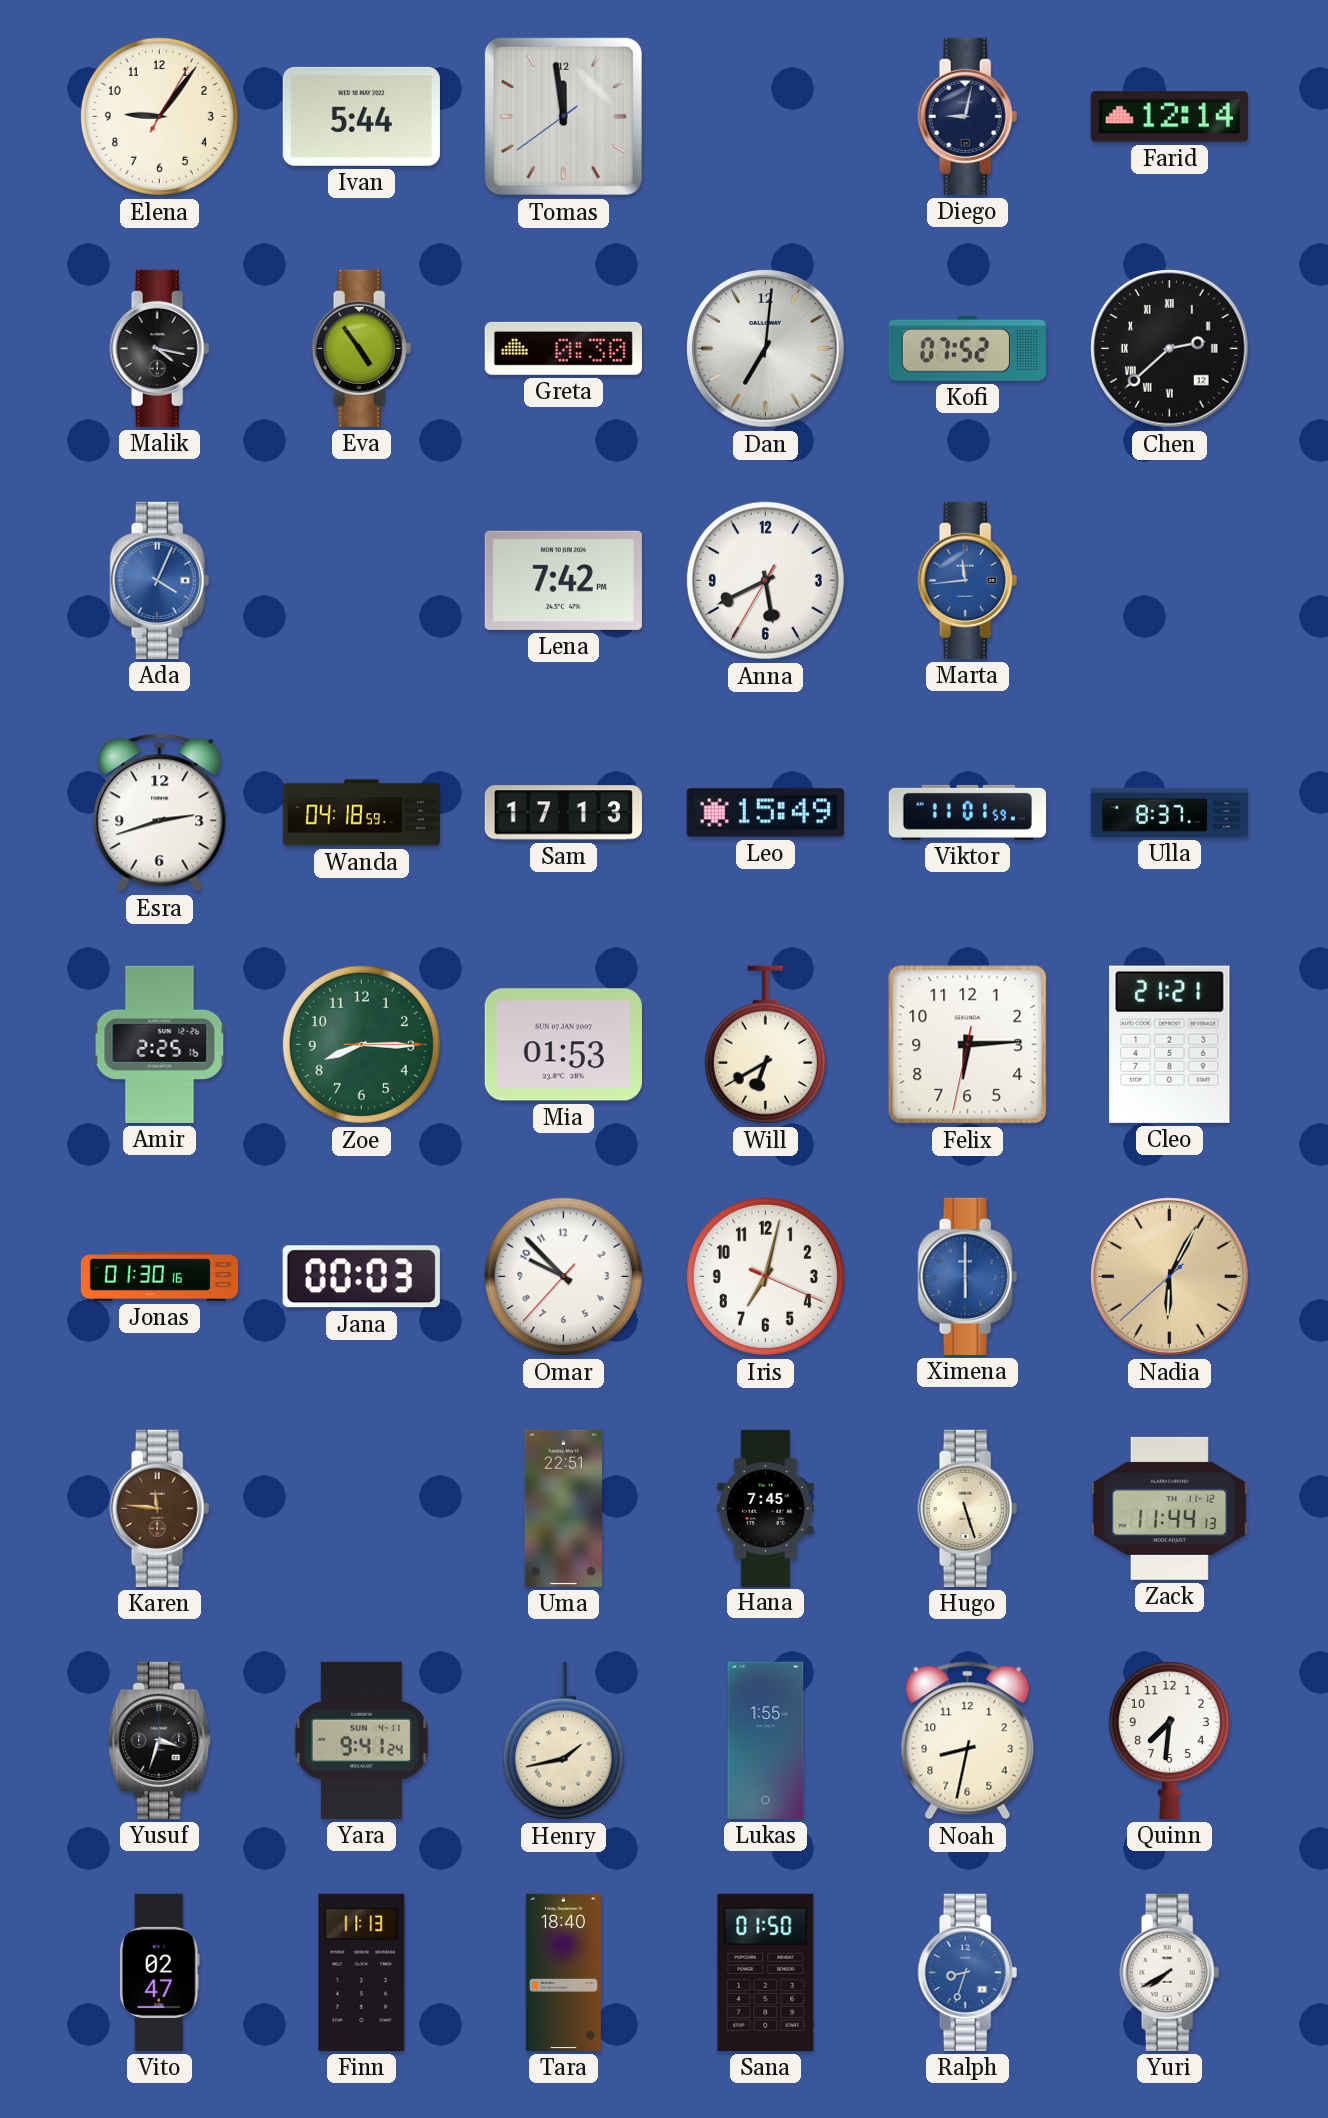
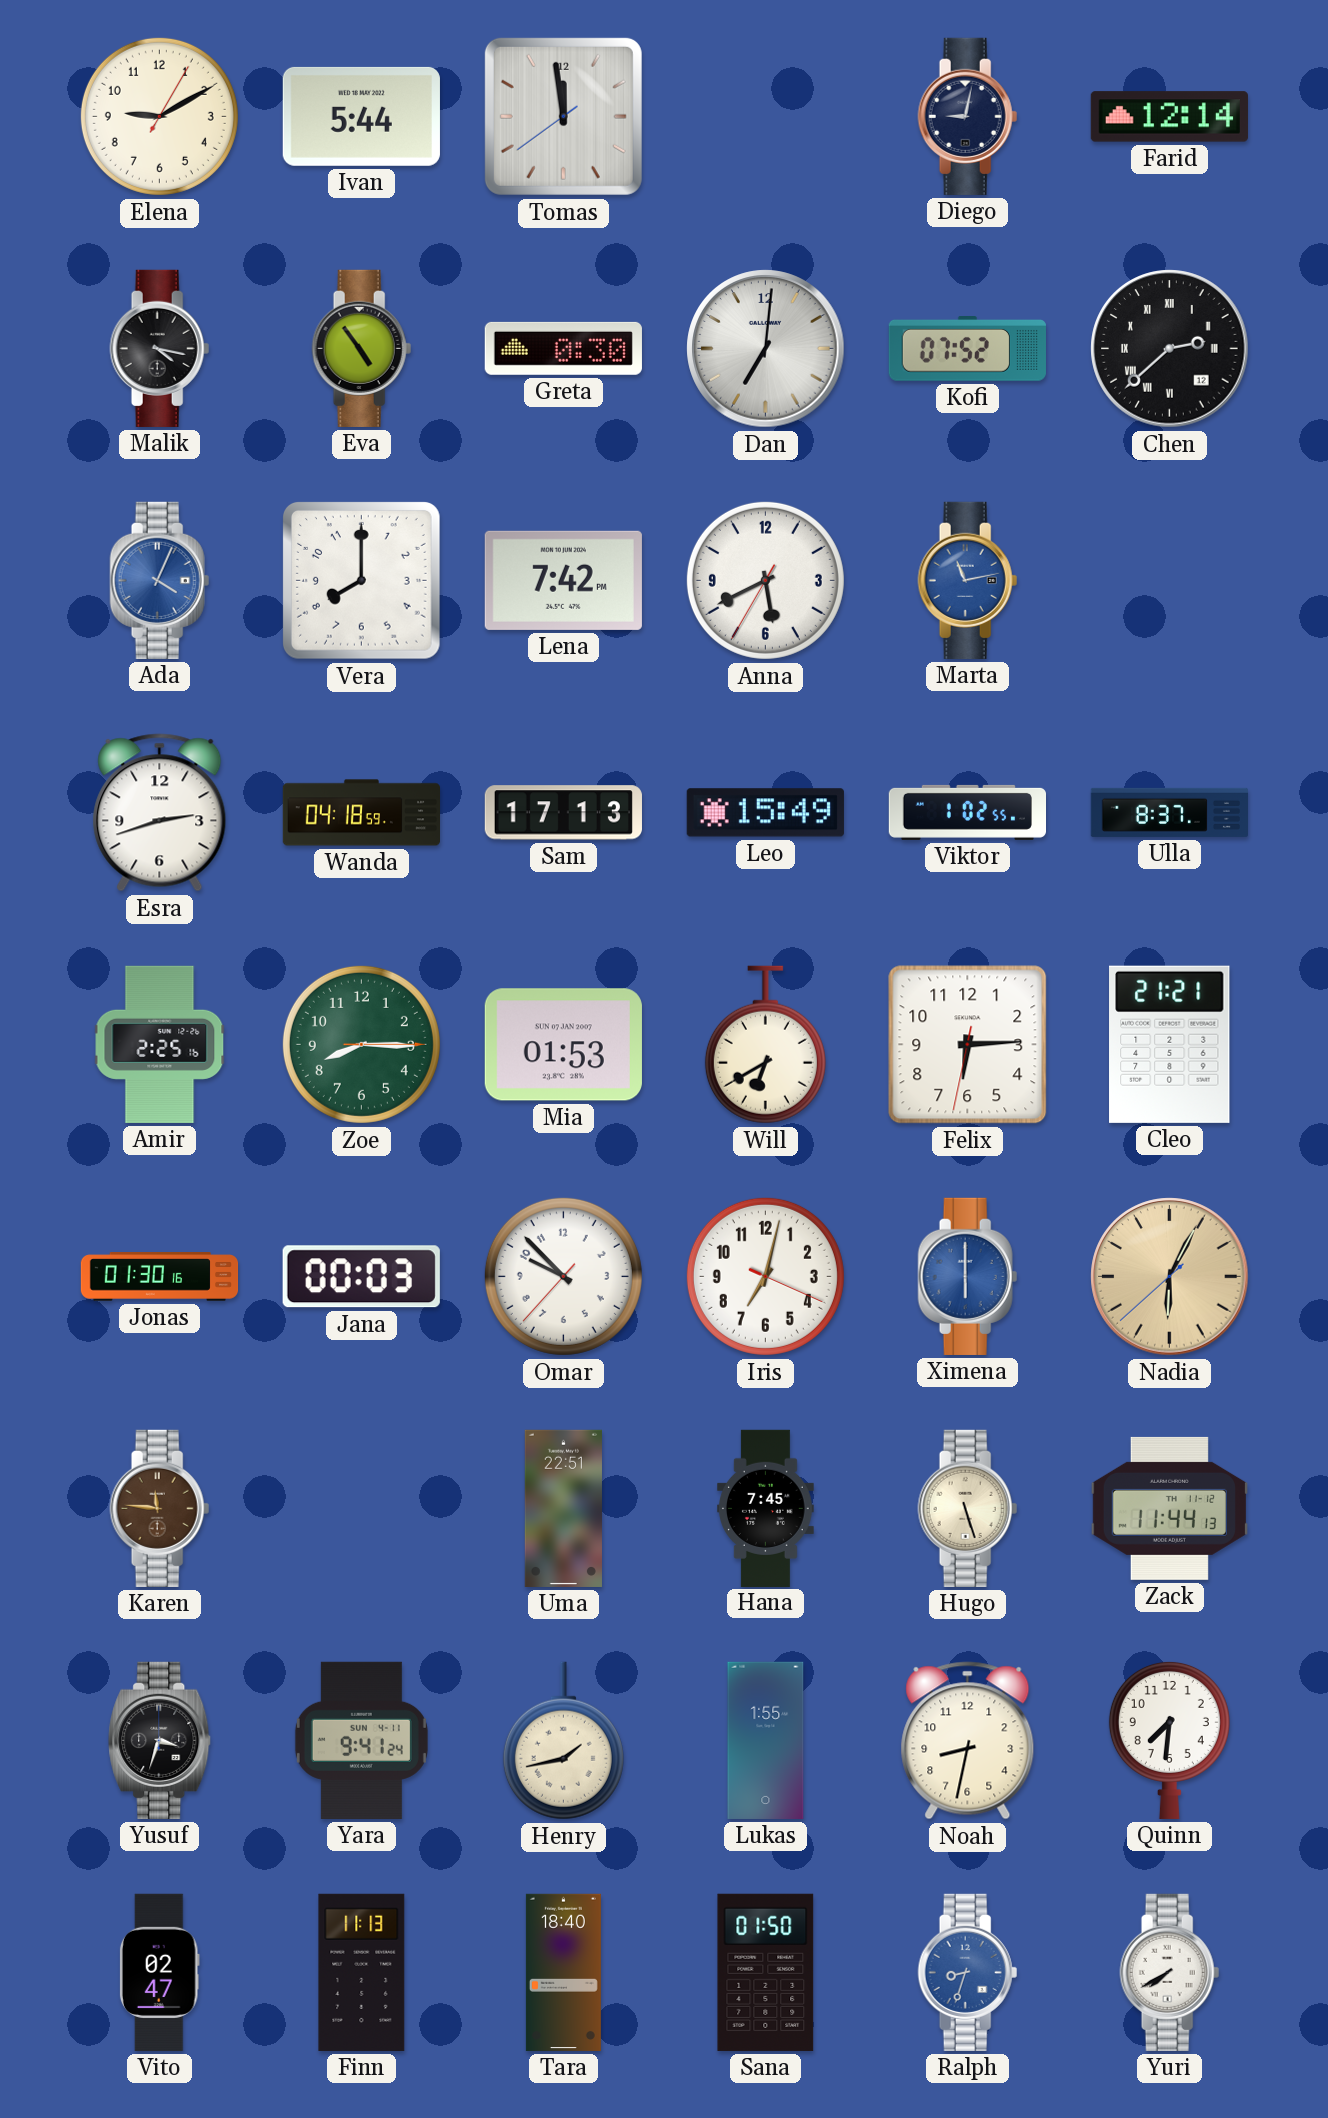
Elena: 9:06 -> 9:10 (159, 116)
Vera: none -> 8:00 (361, 580)
Marta: 11:44 -> 11:13 (968, 580)
Viktor: 11:01 -> 1:02 (967, 812)
